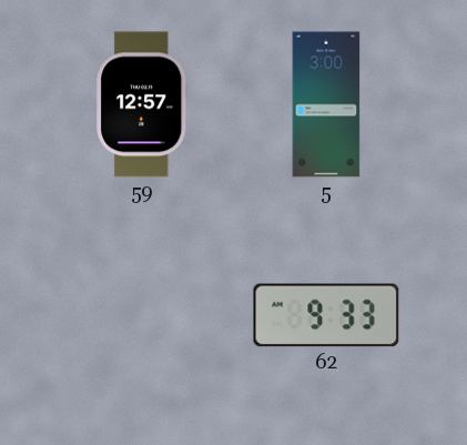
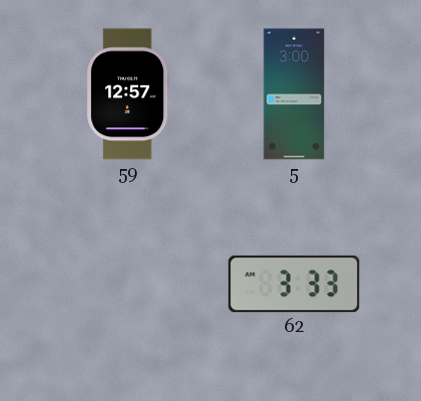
62: 9:33 -> 3:33 (294, 284)
